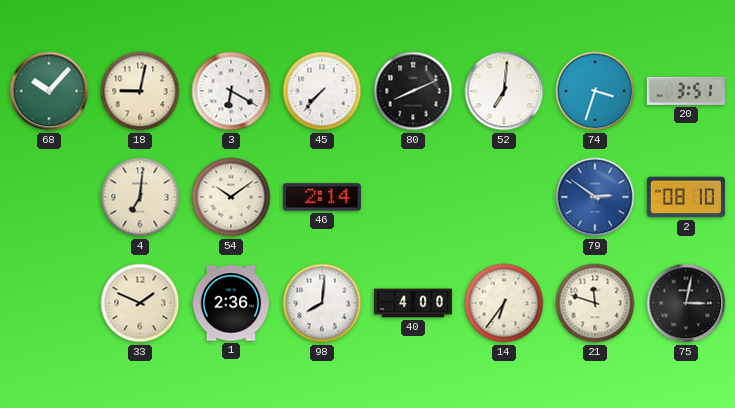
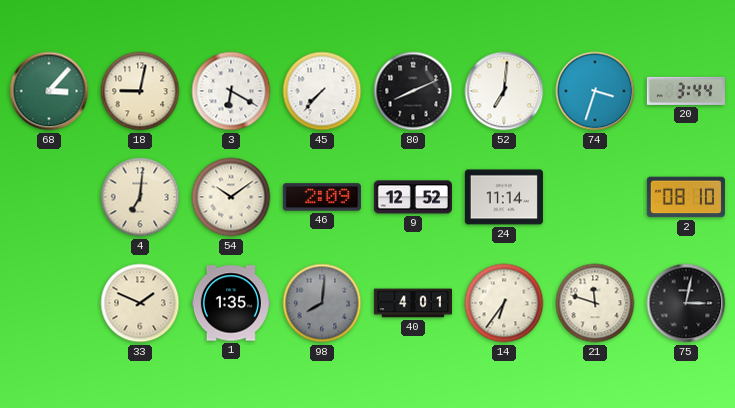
68: 10:07 -> 3:07 (49, 91)
20: 3:51 -> 3:44 (686, 91)
46: 2:14 -> 2:09 (322, 197)
9: none -> 12:52 (413, 197)
24: none -> 11:14 (504, 197)
79: 2:51 -> none (595, 197)
1: 2:36 -> 1:35 (231, 303)
98 dial: white -> grey (322, 303)
40: 4:00 -> 4:01 (413, 303)
